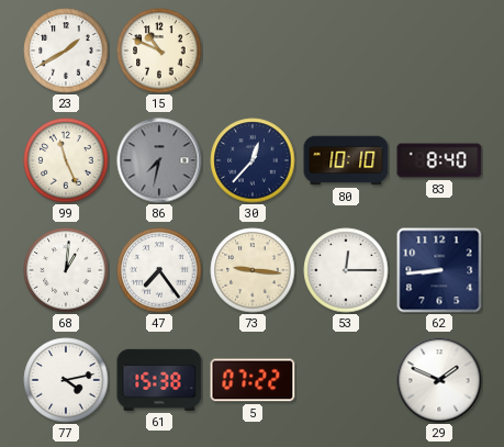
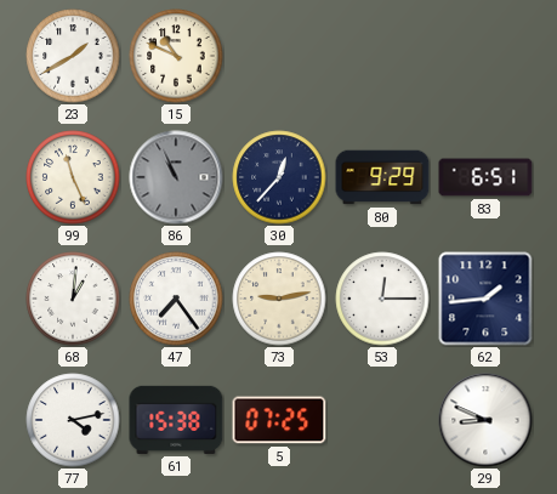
86: 7:32 -> 10:56 (176, 177)
80: 10:10 -> 9:29 (382, 177)
83: 8:40 -> 6:51 (485, 177)
73: 9:16 -> 9:13 (279, 299)
62: 8:44 -> 1:44 (485, 299)
5: 07:22 -> 07:25 (279, 420)
29: 1:49 -> 8:49 (485, 420)
